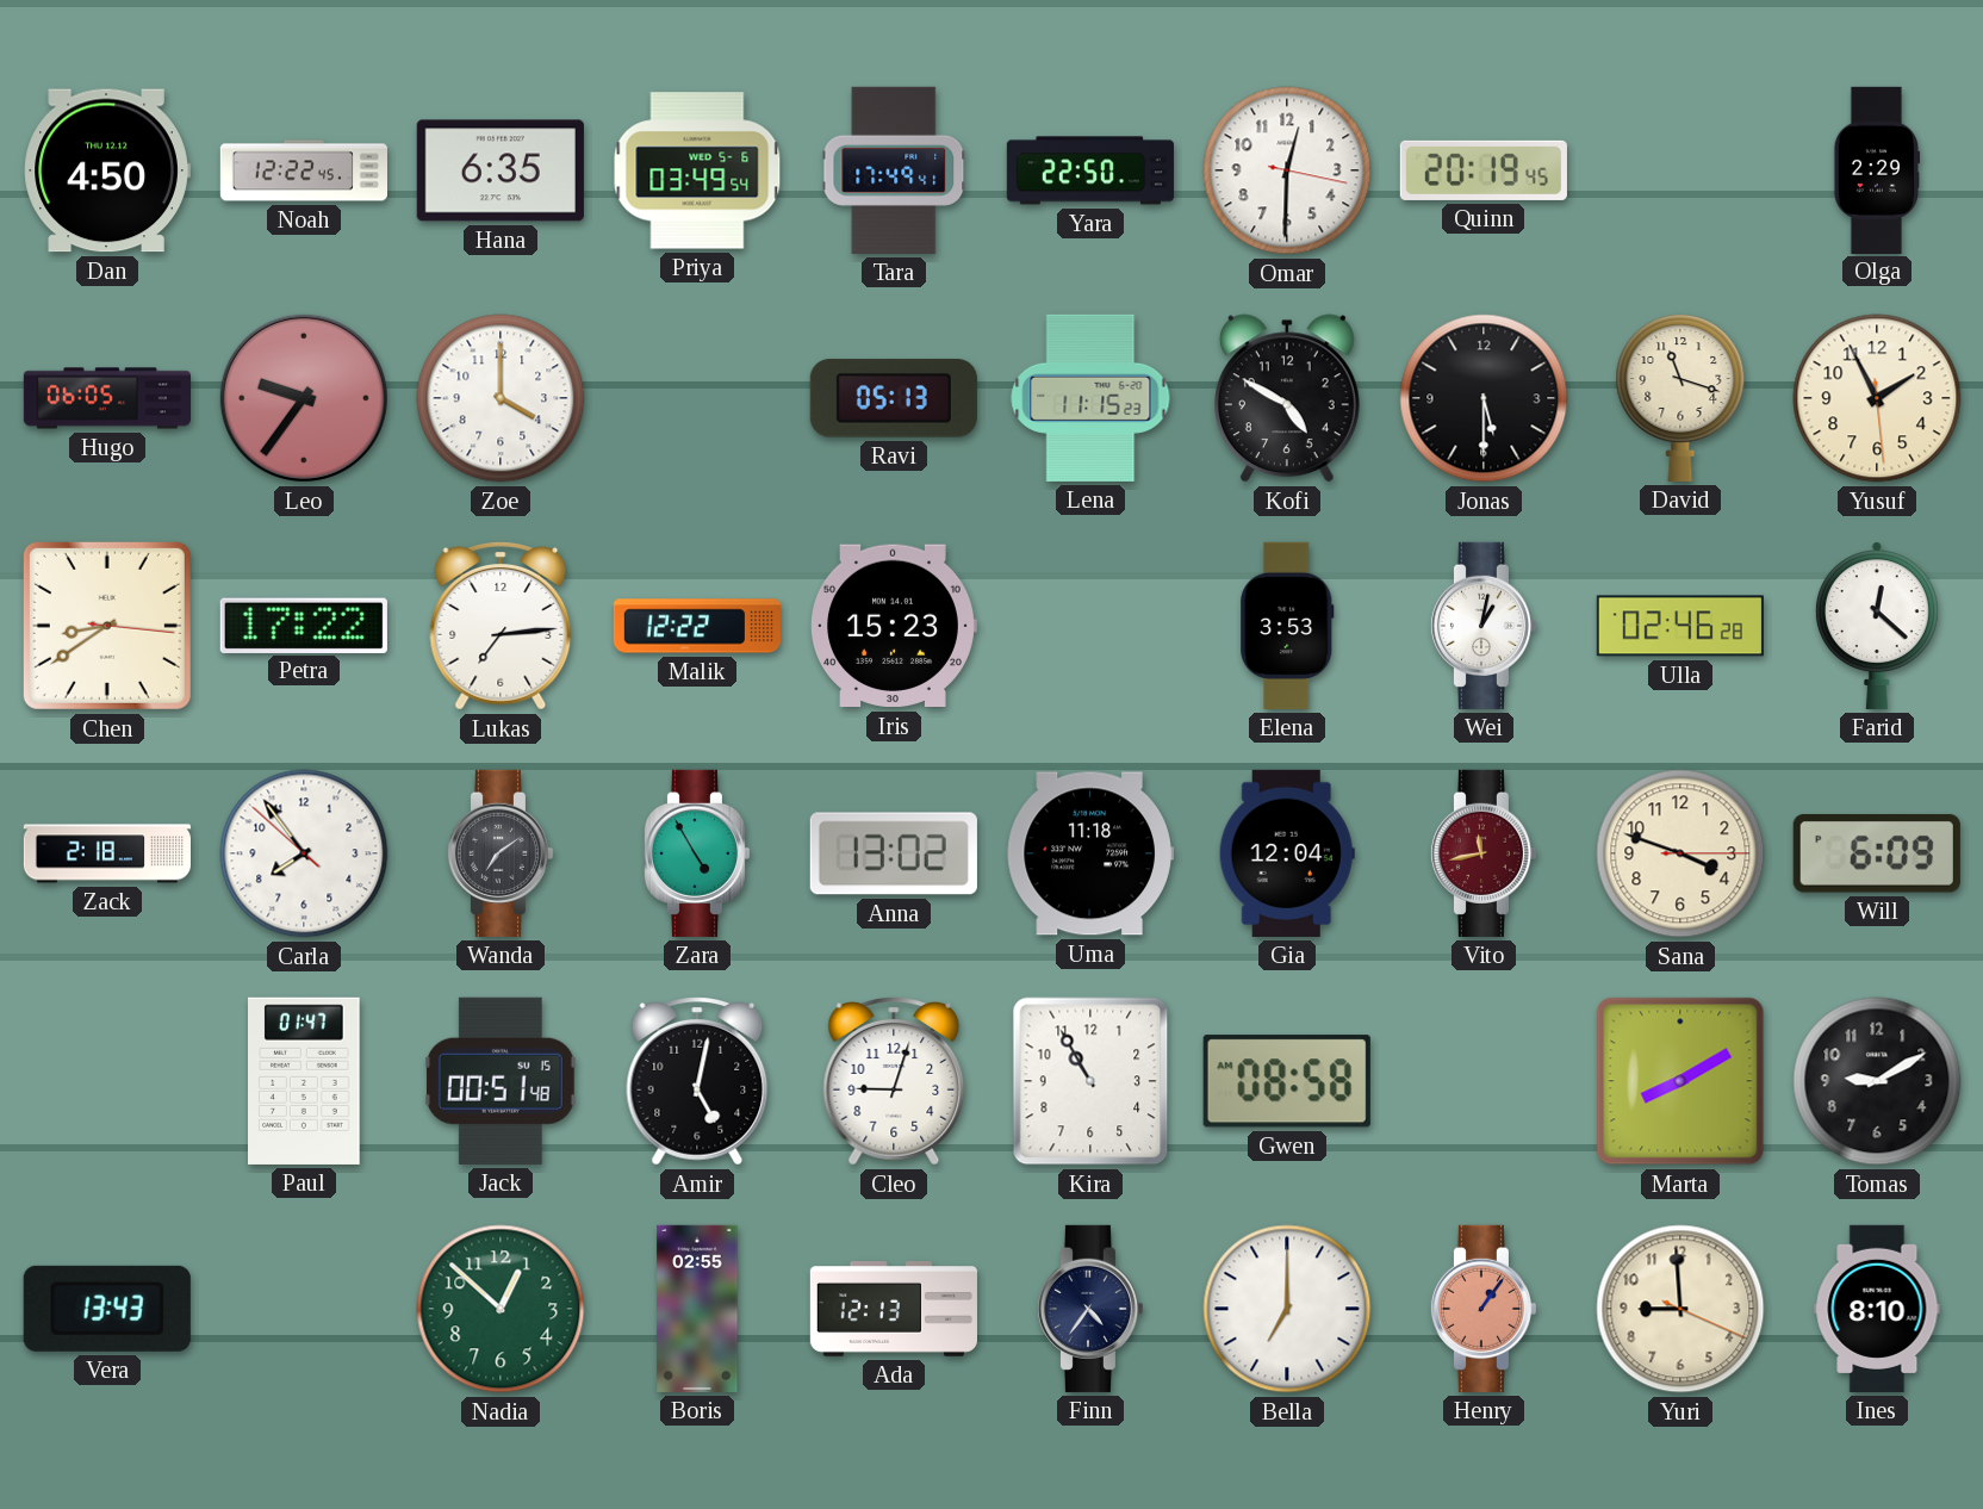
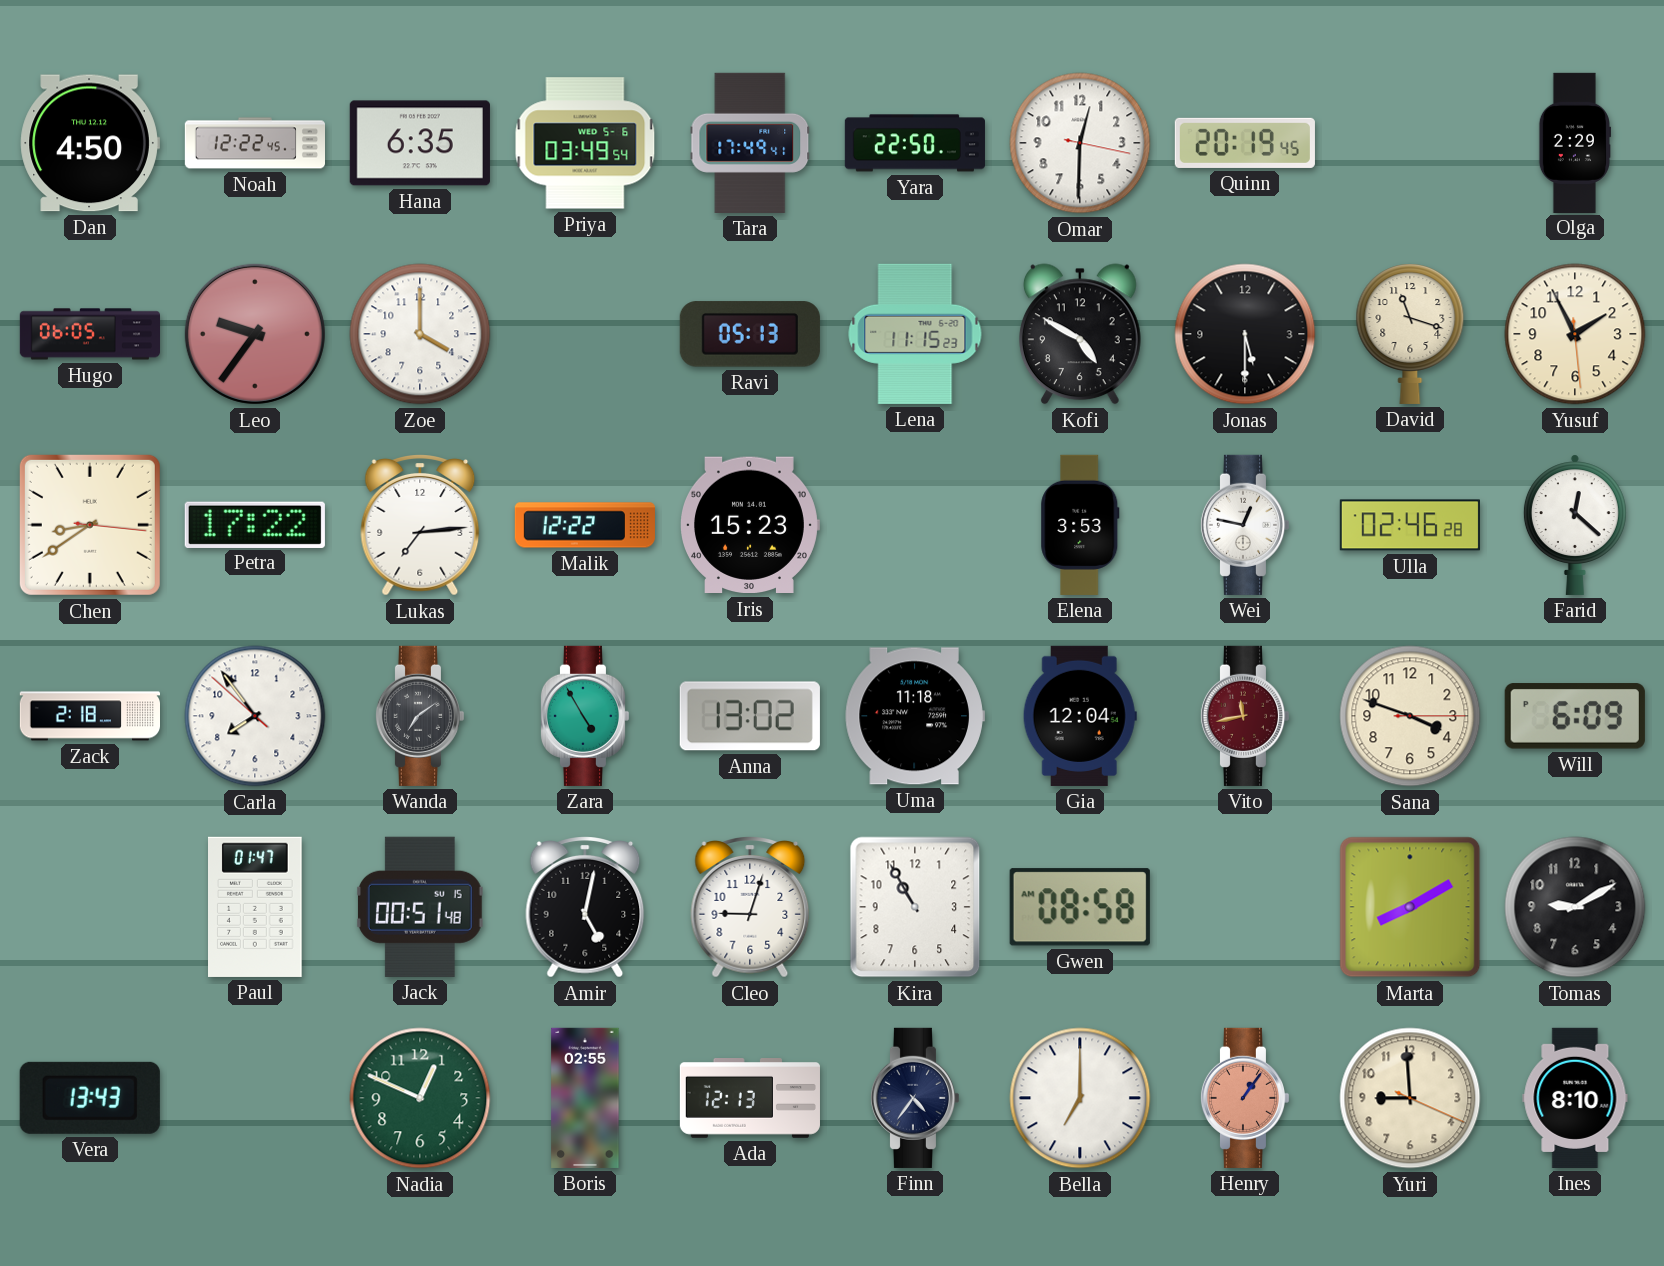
Wei: 1:02 -> 12:47 (1244, 525)
Nadia: 12:52 -> 12:49 (420, 1098)
